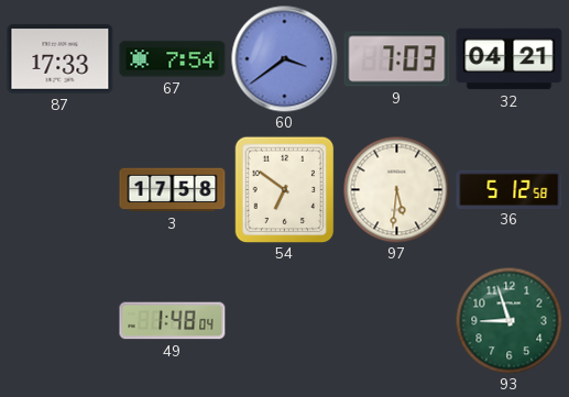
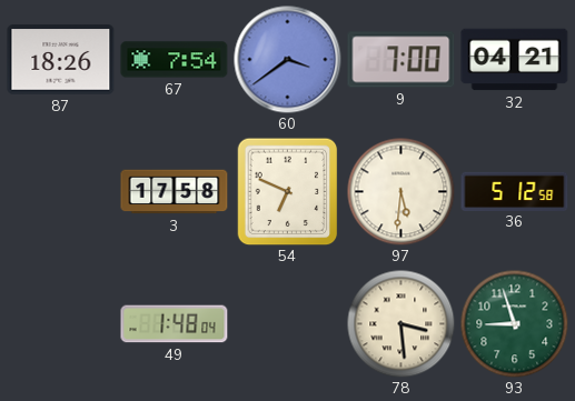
87: 17:33 -> 18:26 (61, 60)
9: 7:03 -> 7:00 (401, 60)
54: 6:51 -> 6:49 (288, 191)
78: none -> 3:29 (400, 323)
